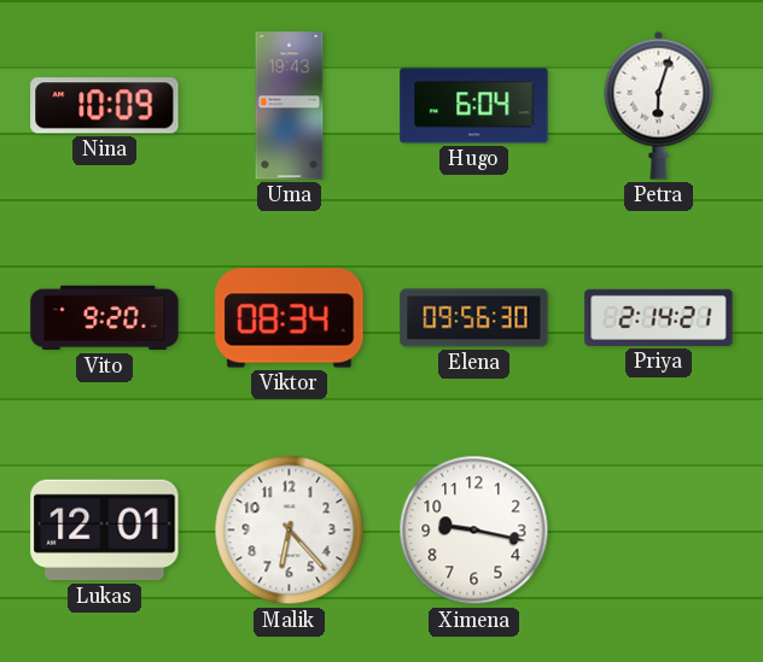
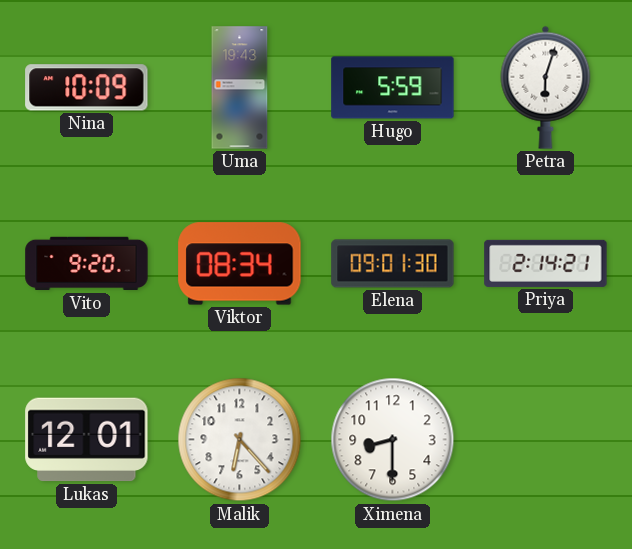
Hugo: 6:04 -> 5:59 (393, 88)
Elena: 09:56 -> 09:01 (393, 264)
Ximena: 9:17 -> 8:30 (393, 440)
